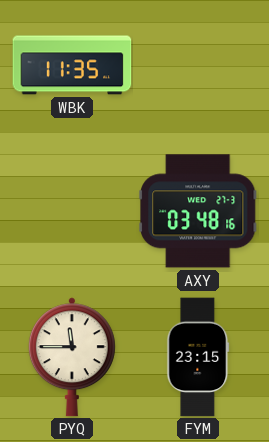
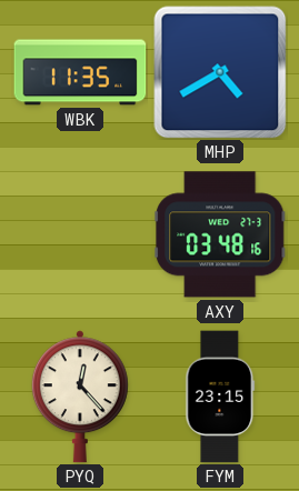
MHP: none -> 4:40 (220, 72)
PYQ: 11:45 -> 12:23 (80, 397)
